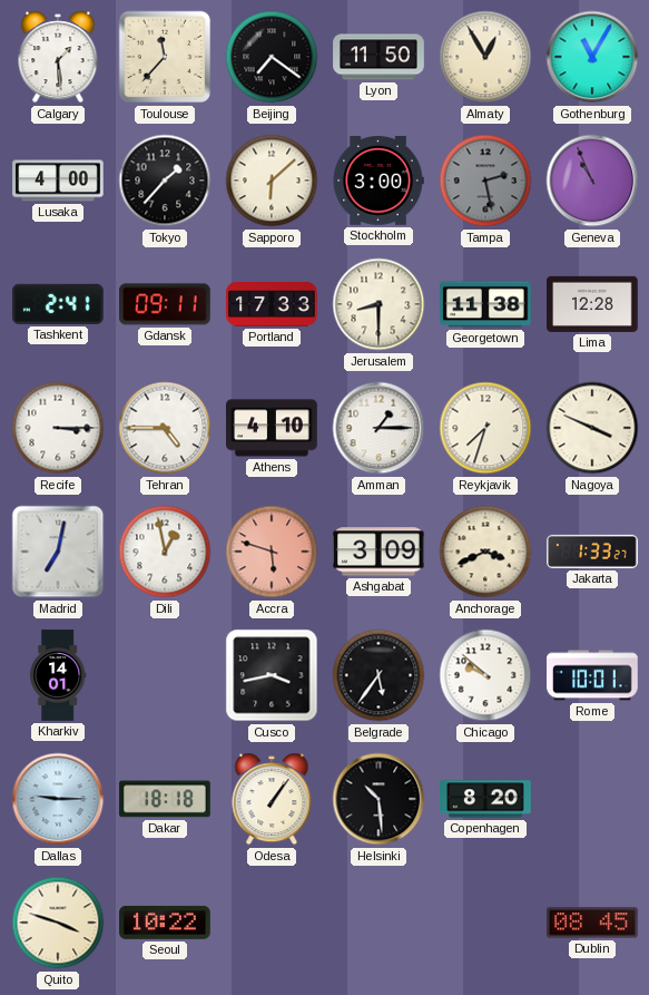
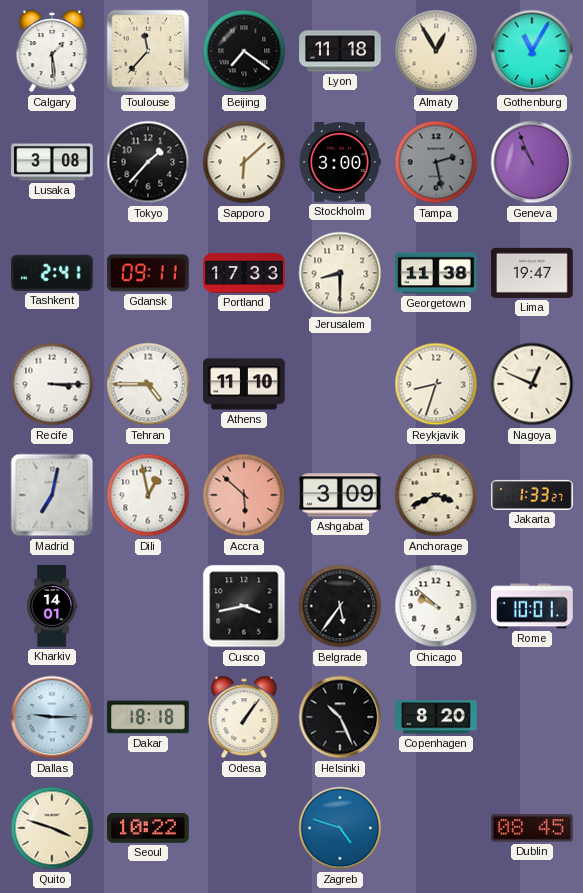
Lyon: 11:50 -> 11:18 (340, 51)
Lusaka: 4:00 -> 3:08 (52, 162)
Lima: 12:28 -> 19:47 (532, 273)
Athens: 4:10 -> 11:10 (244, 384)
Amman: 1:15 -> none (378, 428)
Reykjavik: 7:33 -> 8:33 (436, 384)
Nagoya: 3:49 -> 12:49 (532, 384)
Accra: 5:48 -> 5:52 (244, 495)
Helsinki: 10:29 -> 10:26 (340, 717)
Zagreb: none -> 4:48 (340, 828)
